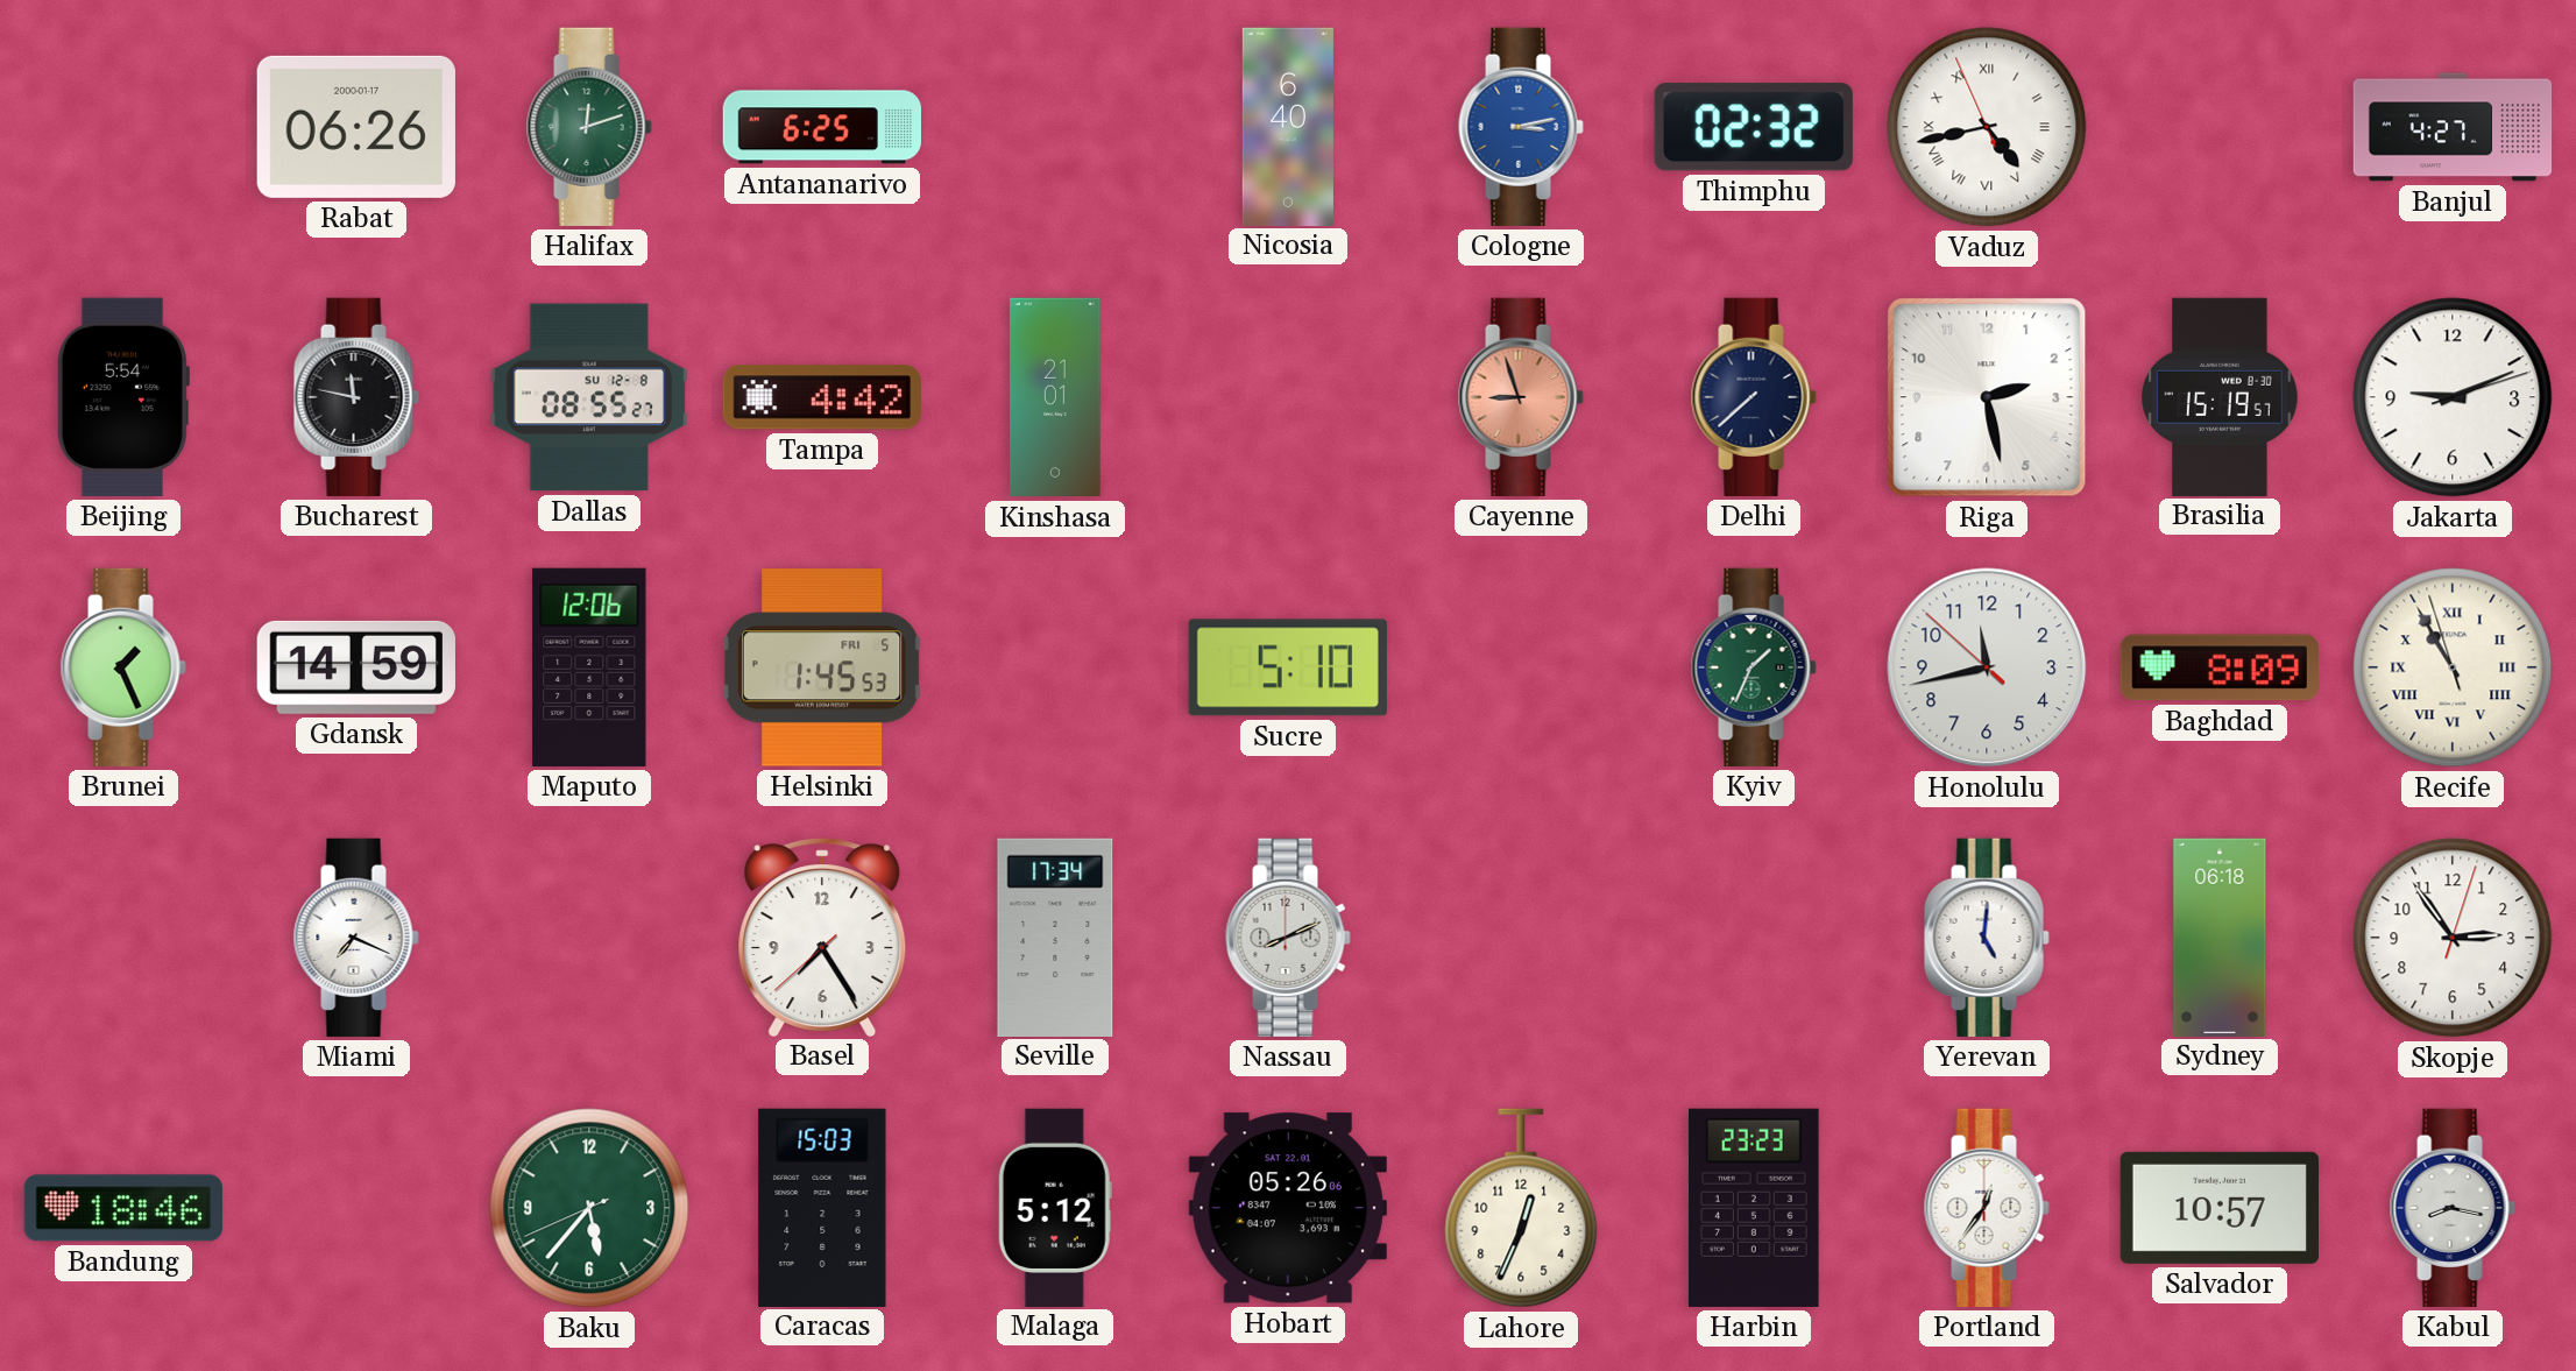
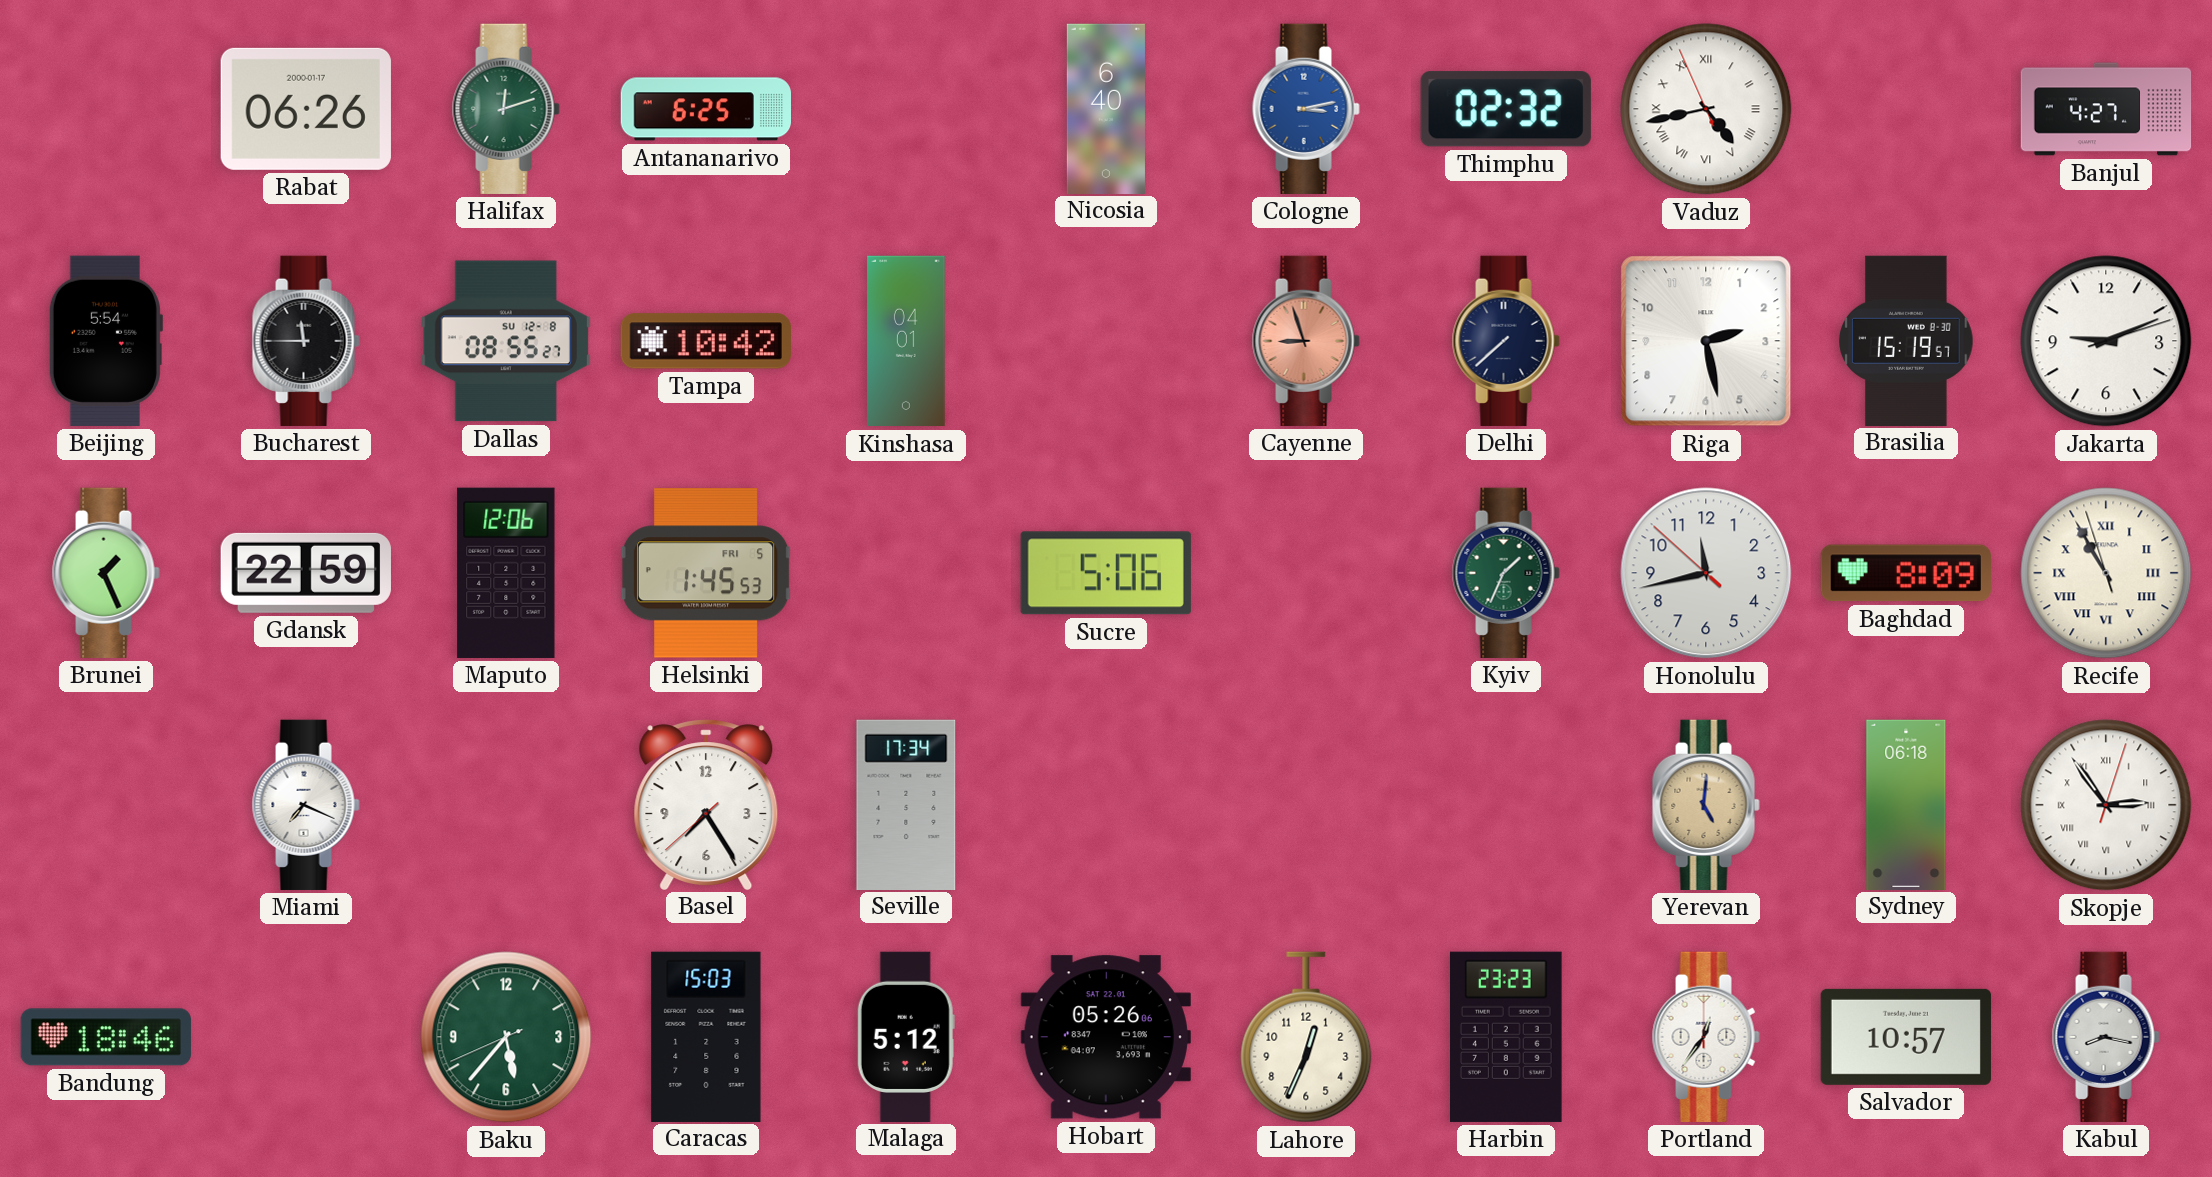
Bucharest: 11:47 -> 11:45 (306, 341)
Tampa: 4:42 -> 10:42 (706, 341)
Kinshasa: 21:01 -> 04:01 (906, 341)
Gdansk: 14:59 -> 22:59 (306, 573)
Sucre: 5:10 -> 5:06 (1106, 573)
Nassau: 8:11 -> none (1288, 938)
Yerevan dial: white -> champagne (1706, 805)
Skopje numerals: Arabic -> Roman (2106, 805)
